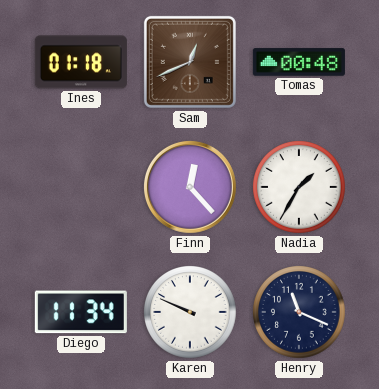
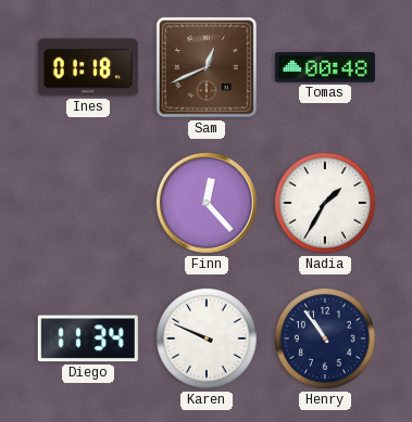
Henry: 11:19 -> 10:54 (326, 340)
